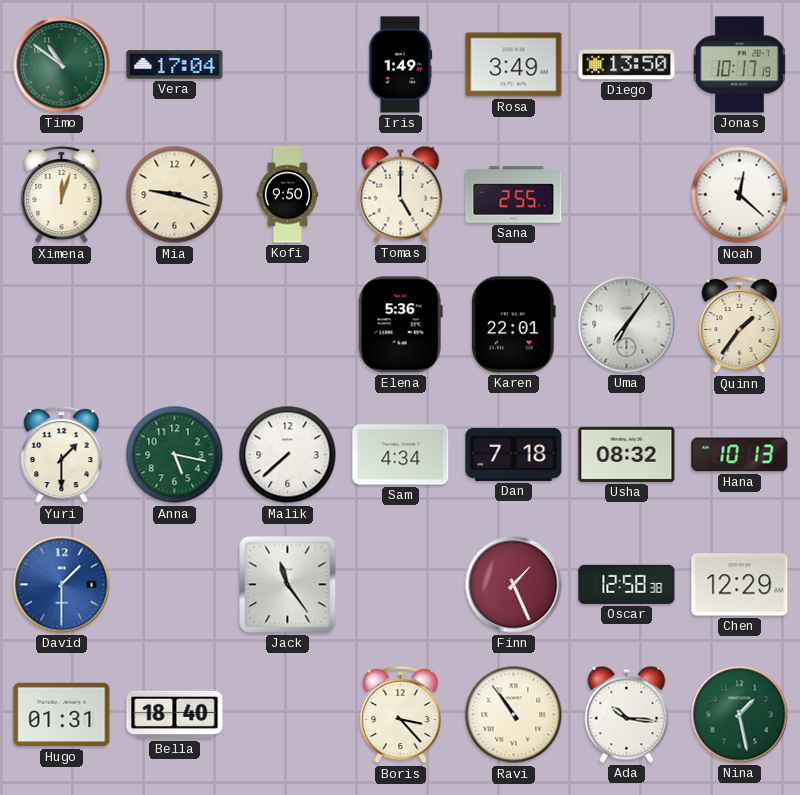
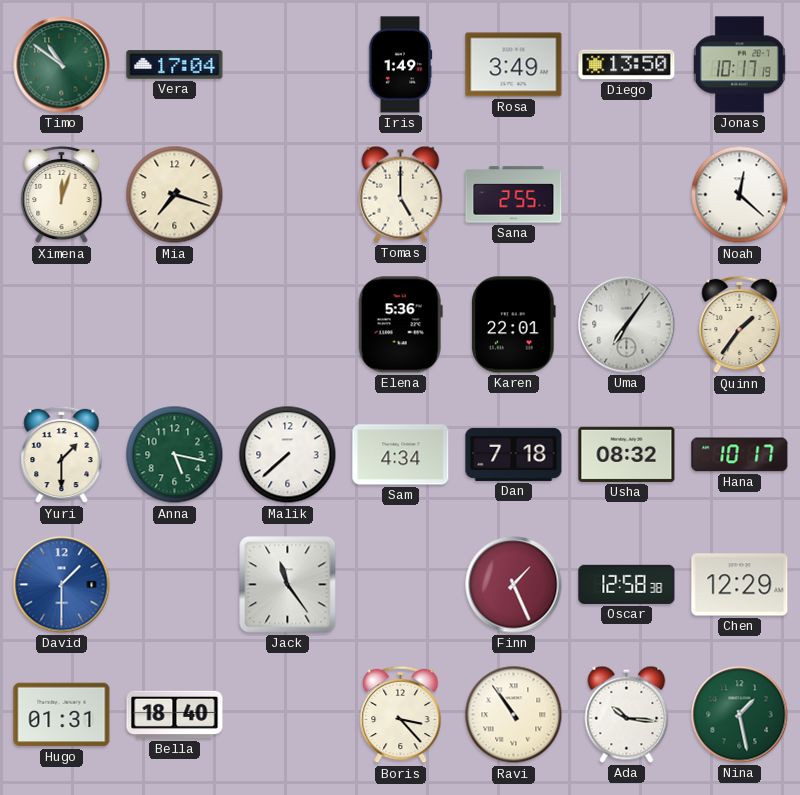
Mia: 9:18 -> 7:18 (175, 195)
Kofi: 9:50 -> none (288, 195)
Hana: 10:13 -> 10:17 (740, 455)
